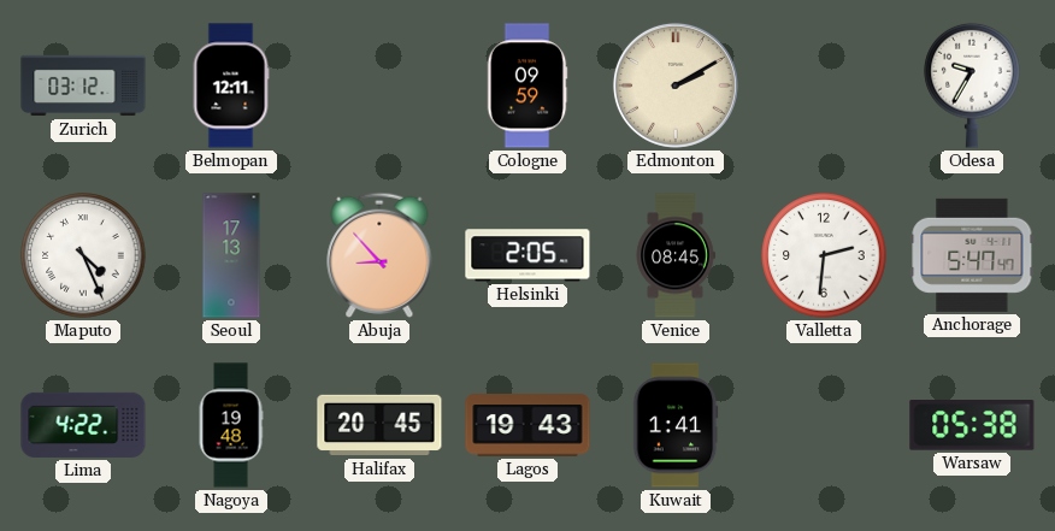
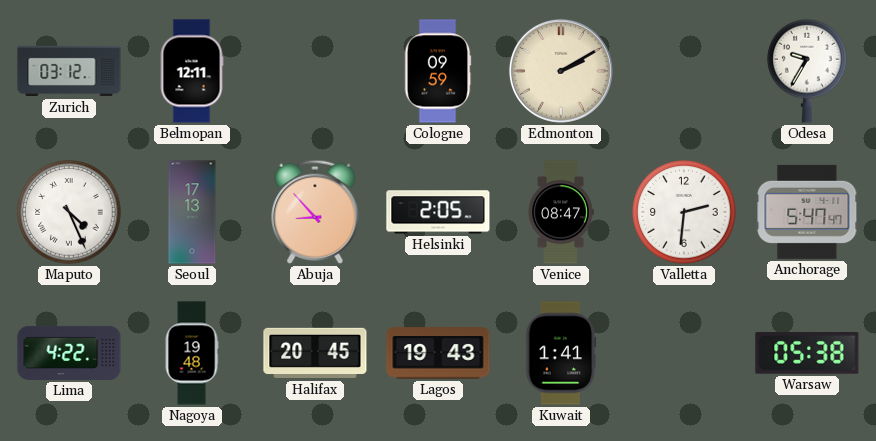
Venice: 08:45 -> 08:47 (561, 212)
